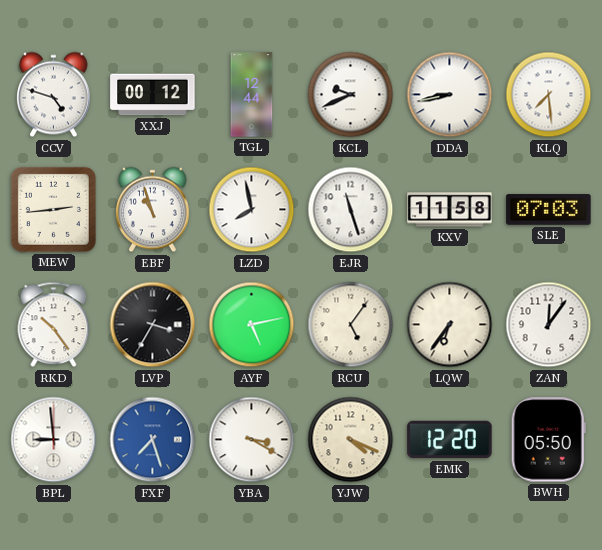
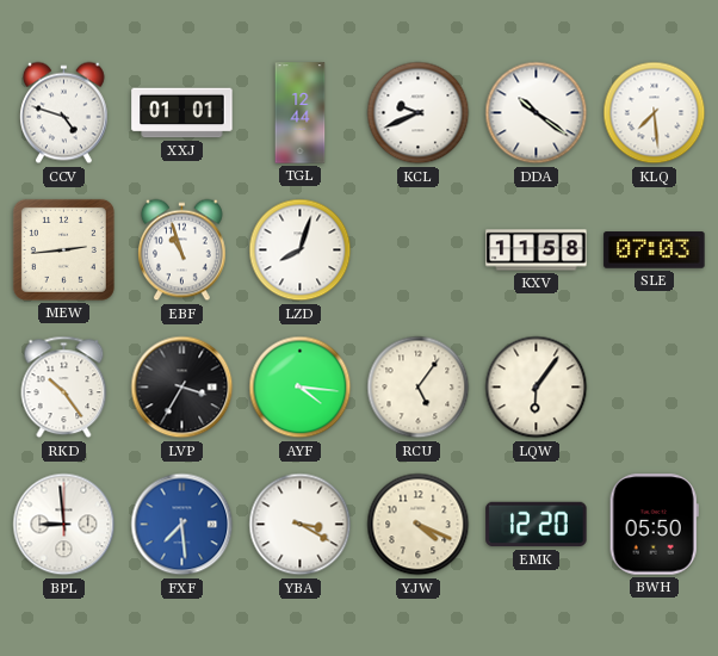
XXJ: 00:12 -> 01:01 (182, 113)
DDA: 8:43 -> 10:21 (537, 113)
LZD: 7:58 -> 8:03 (301, 250)
EJR: 11:27 -> none (351, 210)
AYF: 5:13 -> 4:16 (301, 388)
LQW: 6:36 -> 6:06 (537, 388)
ZAN: 12:06 -> none (549, 325)
FXF: 7:27 -> 7:29 (182, 525)
